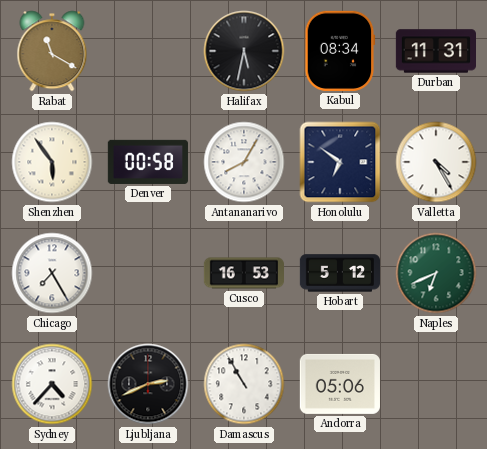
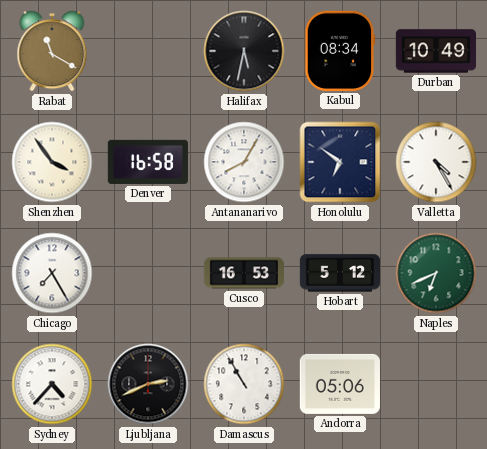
Durban: 11:31 -> 10:49 (435, 51)
Shenzhen: 5:54 -> 3:54 (52, 162)
Denver: 00:58 -> 16:58 (148, 162)
